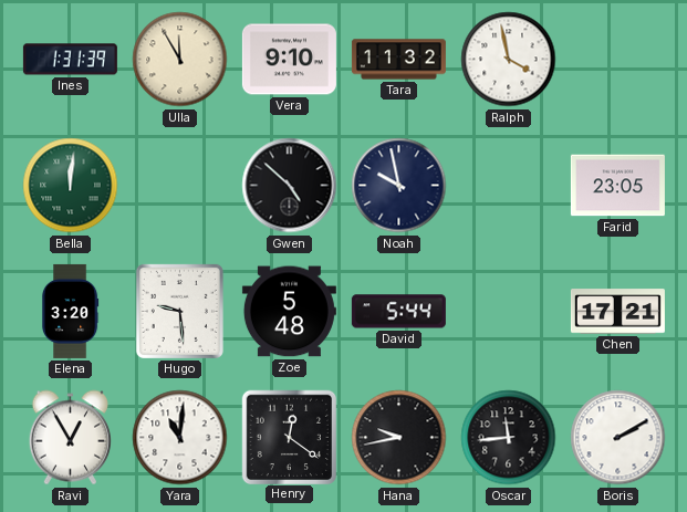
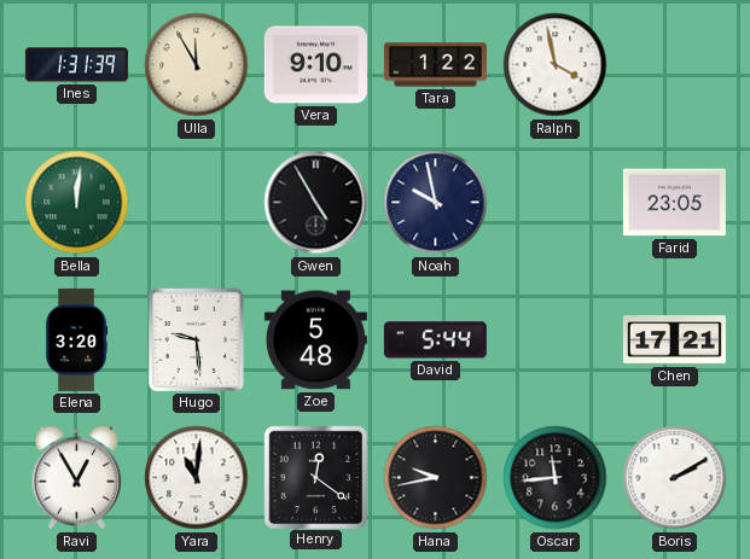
Tara: 11:32 -> 1:22 (435, 65)
Gwen: 4:52 -> 4:55 (316, 203)
